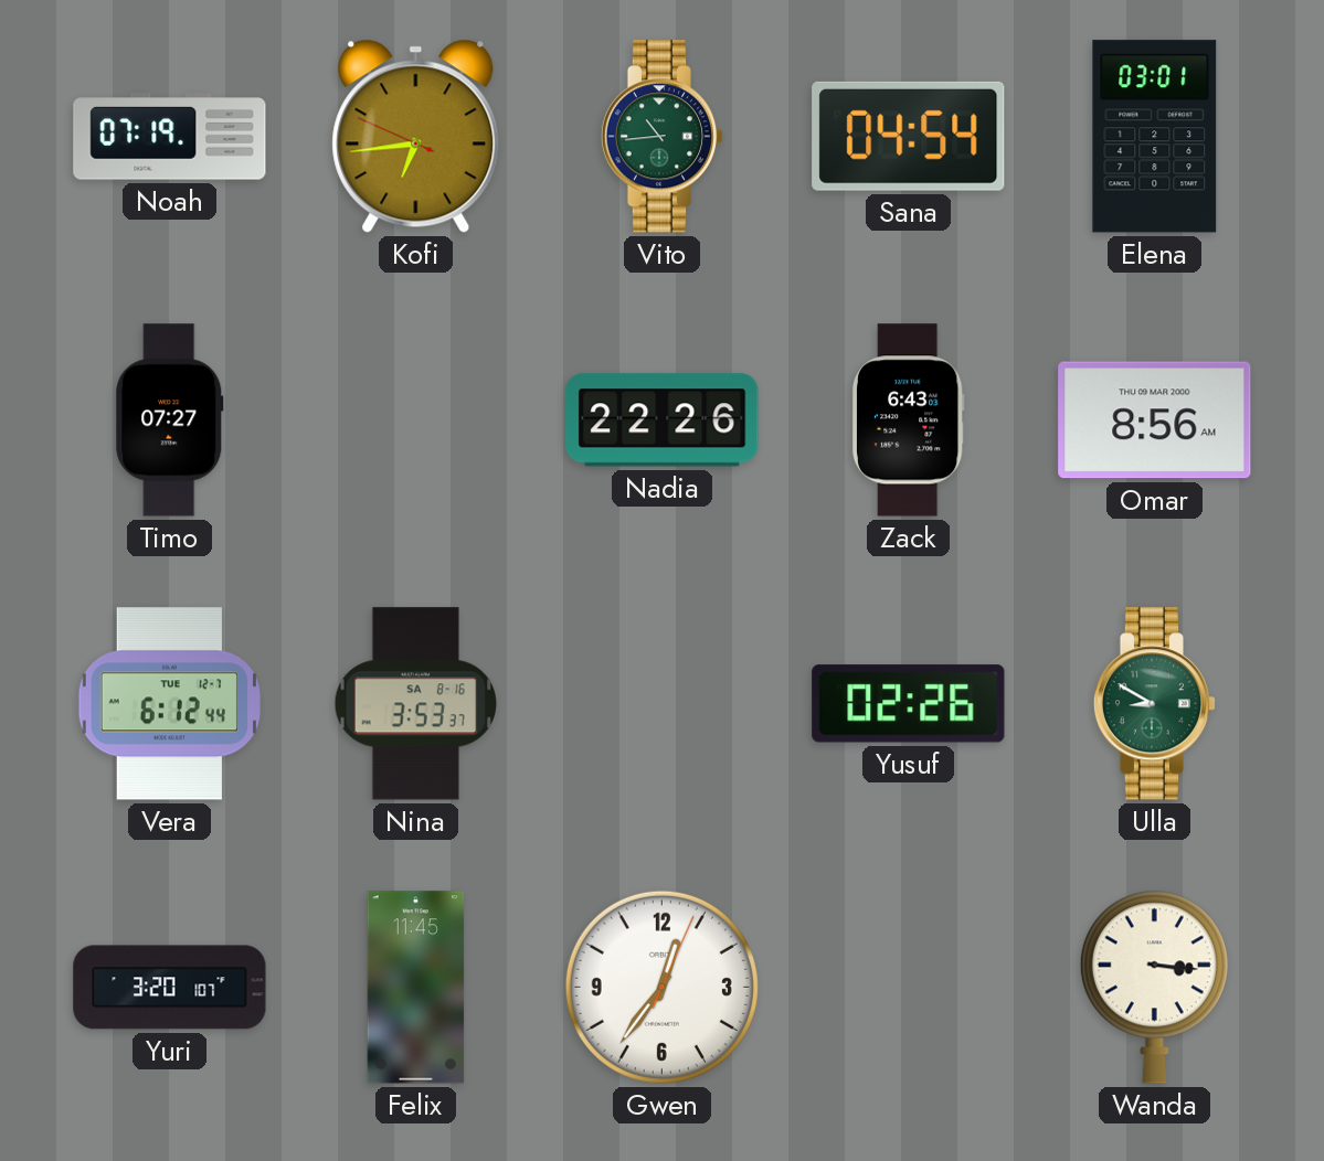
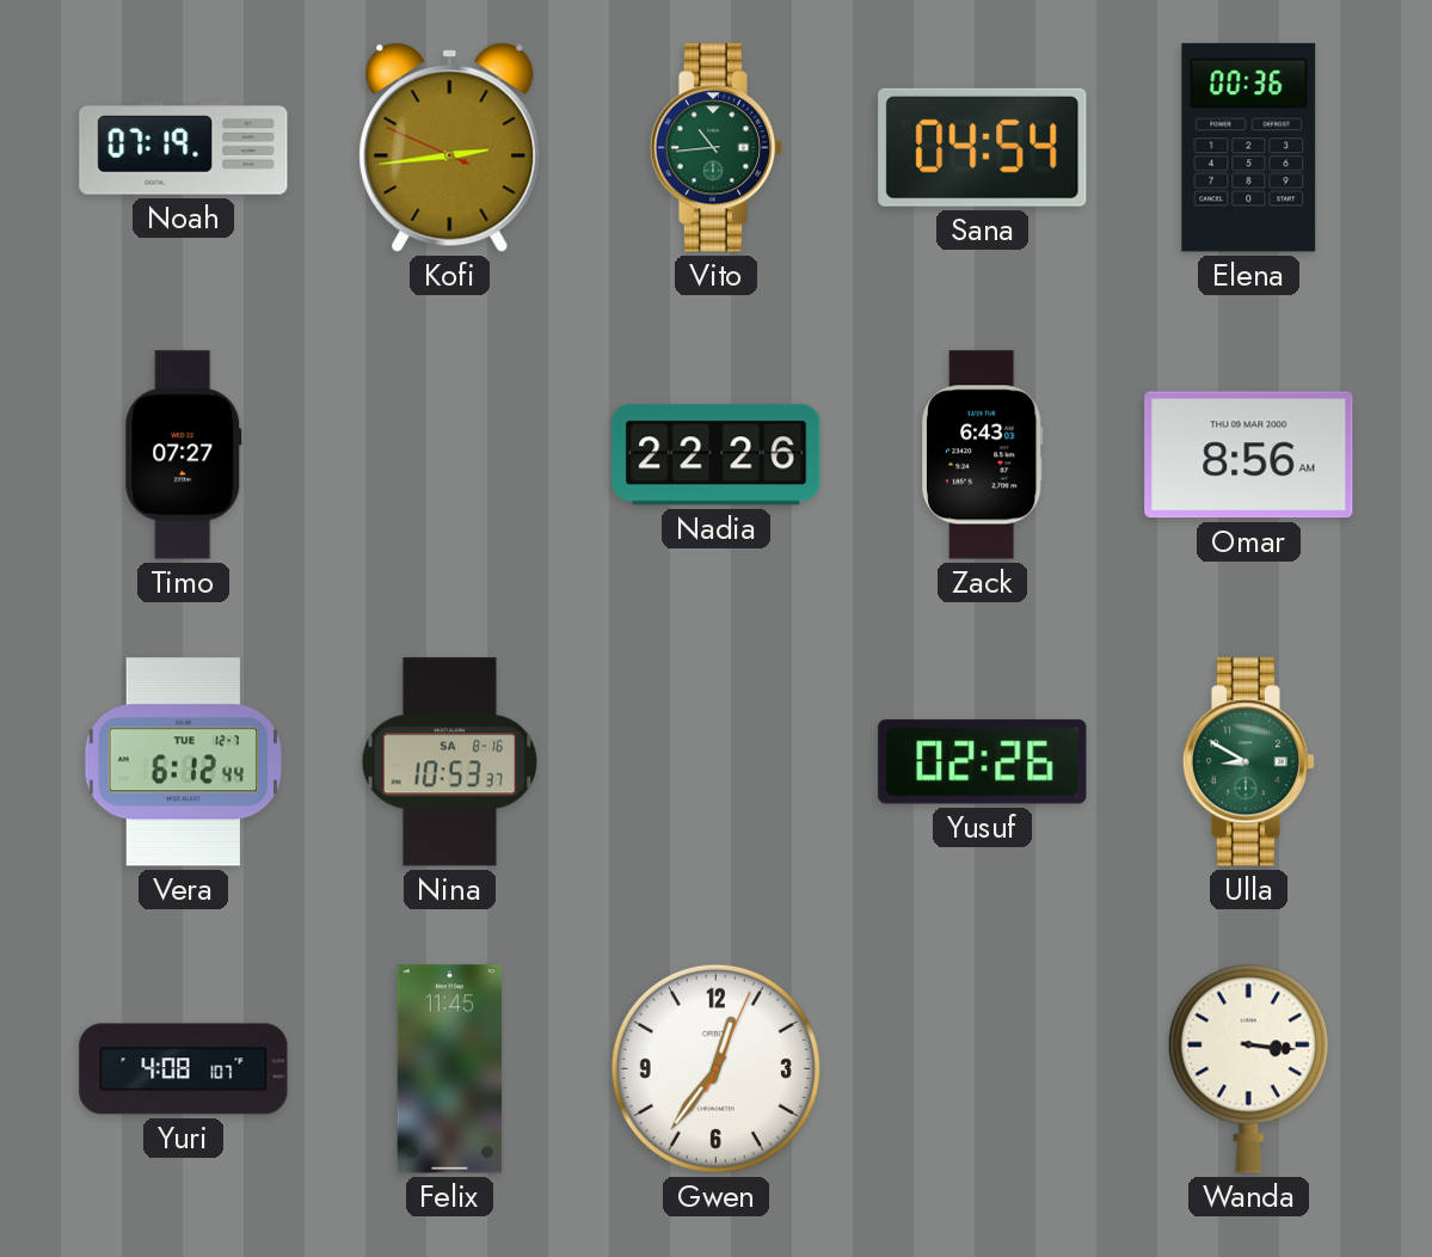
Kofi: 6:43 -> 2:43 (450, 147)
Elena: 03:01 -> 00:36 (1249, 148)
Nina: 3:53 -> 10:53 (449, 762)
Yuri: 3:20 -> 4:08 (184, 1069)
